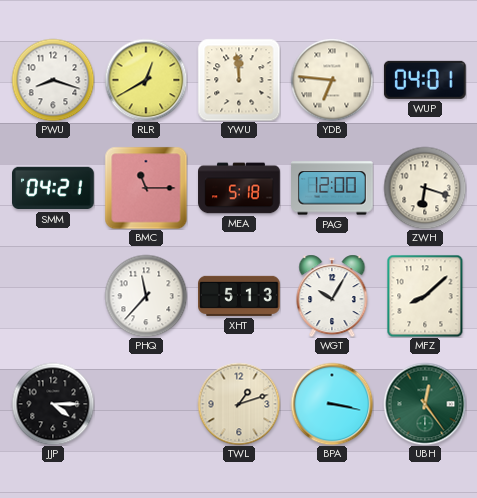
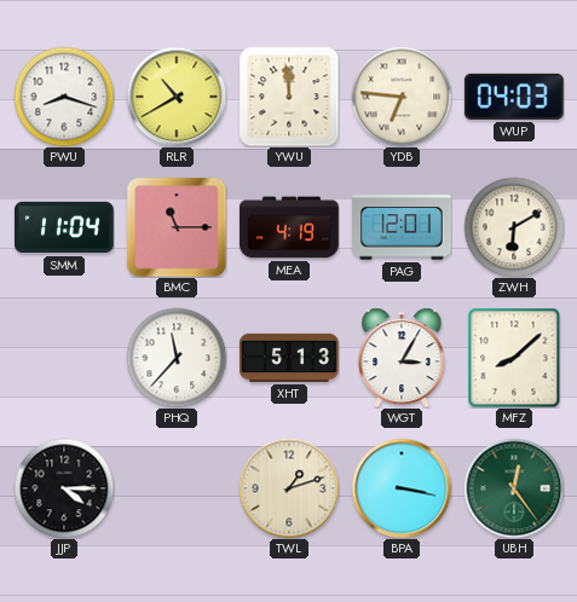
RLR: 12:40 -> 10:40 (177, 97)
WUP: 04:01 -> 04:03 (514, 97)
SMM: 04:21 -> 11:04 (64, 227)
MEA: 5:18 -> 4:19 (289, 227)
PAG: 12:00 -> 12:01 (403, 227)
ZWH: 6:18 -> 6:10 (514, 227)
WGT: 10:05 -> 3:05 (402, 358)
